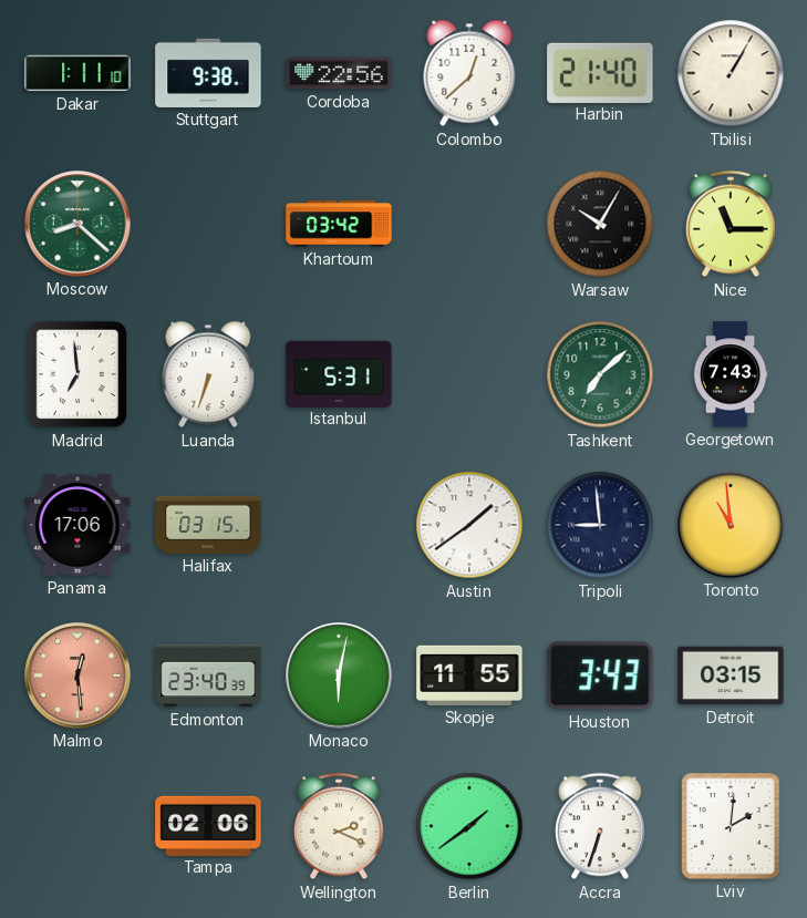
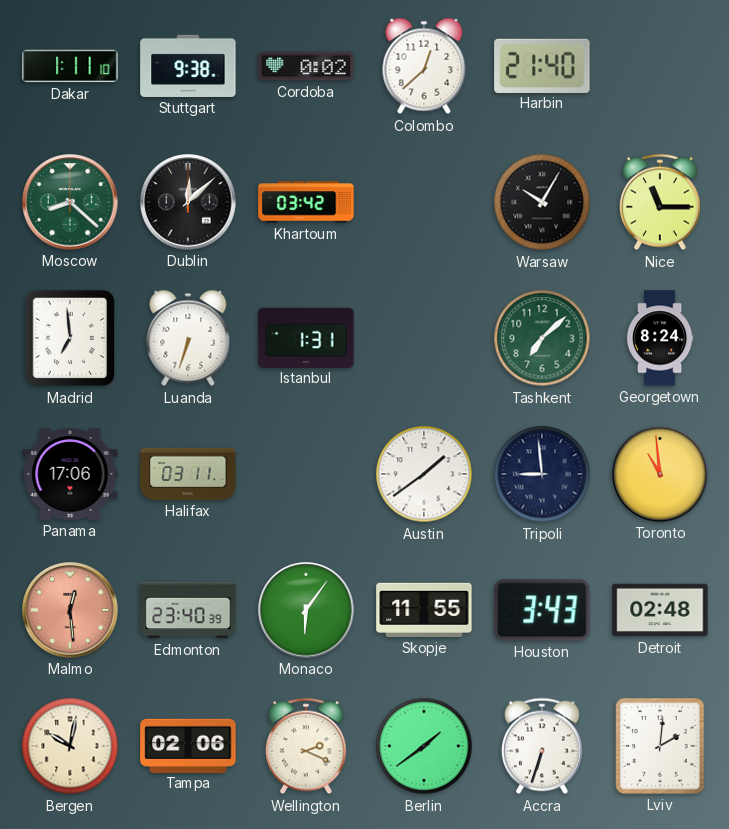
Cordoba: 22:56 -> 0:02 (306, 66)
Tbilisi: 1:05 -> none (731, 73)
Dublin: none -> 12:08 (188, 202)
Istanbul: 5:31 -> 1:31 (306, 337)
Georgetown: 7:43 -> 8:24 (660, 338)
Halifax: 03:15 -> 03:11 (188, 474)
Monaco: 6:02 -> 6:06 (306, 610)
Detroit: 03:15 -> 02:48 (660, 610)
Bergen: none -> 10:02 (70, 746)
